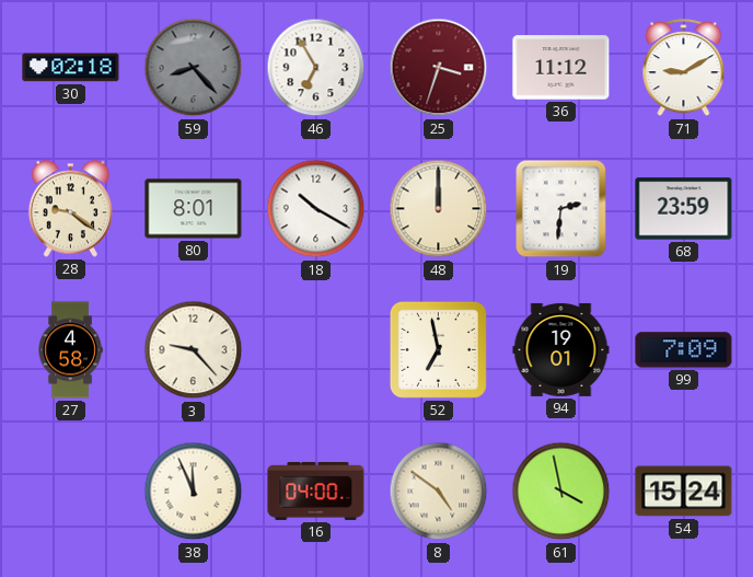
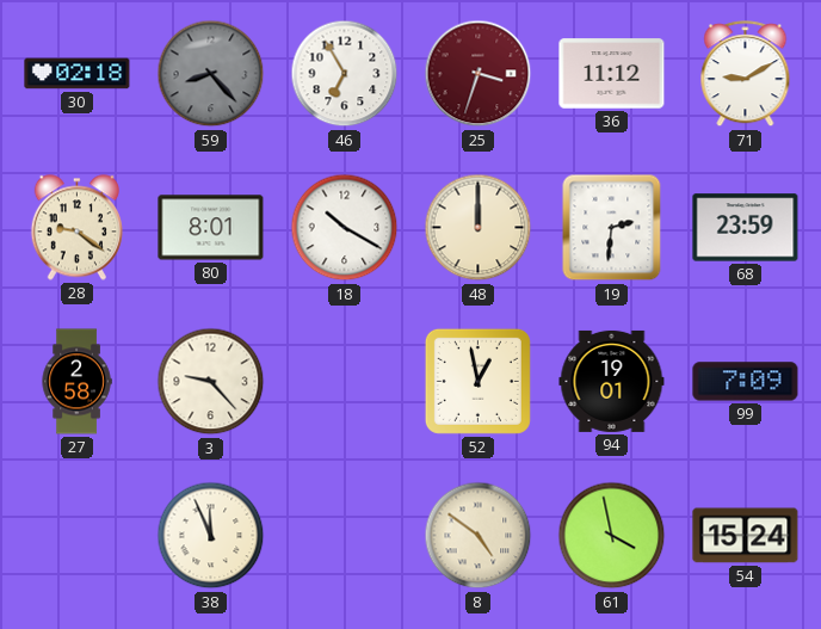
27: 4:58 -> 2:58 (76, 382)
52: 6:58 -> 12:58 (477, 381)
16: 04:00 -> none (316, 491)
